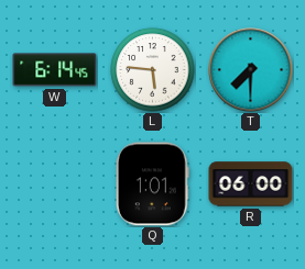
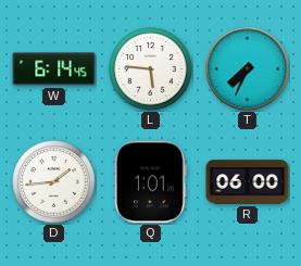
T: 7:30 -> 7:34 (248, 69)
D: none -> 1:44 (54, 182)
